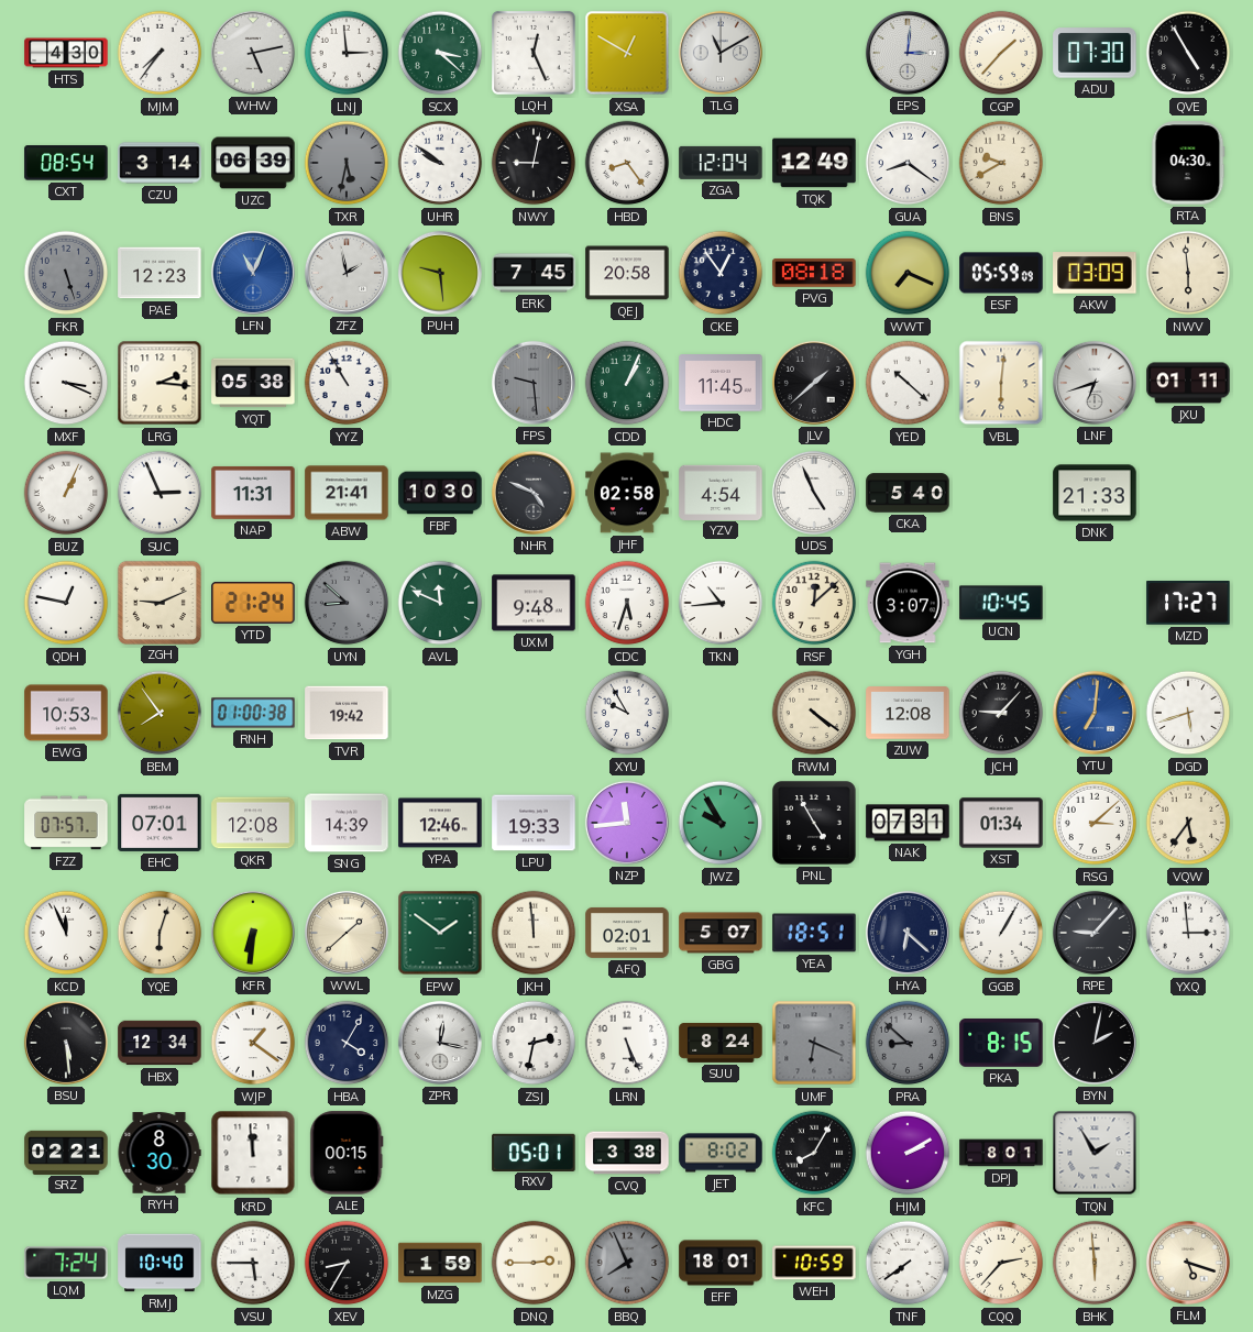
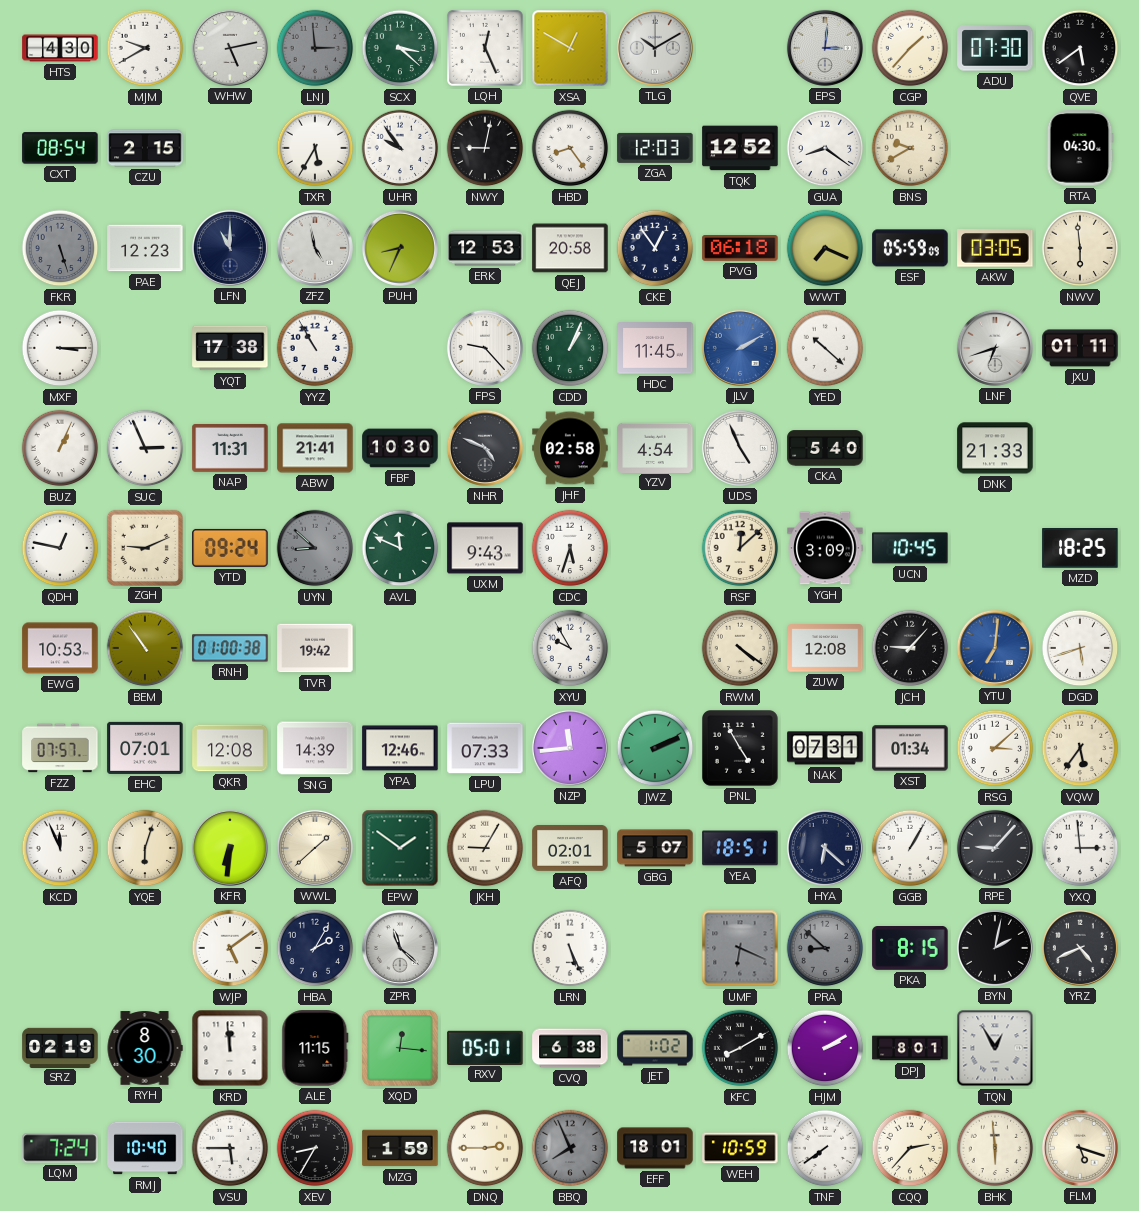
MJM: 7:36 -> 9:40 (145, 48)
LNJ dial: white -> grey (315, 48)
TLG: 11:10 -> 10:10 (655, 48)
QVE: 4:55 -> 5:39 (1080, 48)
CZU: 3:14 -> 2:15 (145, 148)
UZC: 06:39 -> none (253, 163)
TXR: 5:32 -> 5:35 (315, 148)
TXR dial: grey -> white (315, 148)
UHR: 9:51 -> 9:54 (400, 148)
ZGA: 12:04 -> 12:03 (655, 148)
TQK: 12:49 -> 12:52 (740, 148)
LFN: 11:04 -> 11:00 (230, 248)
LFN dial: blue -> navy (230, 248)
ZFZ: 1:58 -> 4:58 (315, 248)
PUH: 9:29 -> 8:34 (400, 248)
ERK: 7:45 -> 12:53 (485, 248)
PVG: 08:18 -> 06:18 (740, 249)
AKW: 03:09 -> 03:05 (995, 248)
MXF: 3:19 -> 3:15 (60, 348)
LRG: 2:16 -> none (160, 383)
YQT: 05:38 -> 17:38 (230, 348)
FPS: 9:29 -> 9:23 (485, 348)
FPS dial: grey -> white (485, 348)
JLV: 1:38 -> 2:10 (740, 348)
JLV dial: black -> blue (740, 348)
VBL: 6:01 -> none (1001, 383)
YTD: 21:24 -> 09:24 (230, 548)
UXM: 9:48 -> 9:43 (485, 548)
TKN: 10:44 -> none (721, 603)
YGH: 3:07 -> 3:09 (825, 548)
MZD: 17:27 -> 18:25 (1080, 549)
BEM: 7:54 -> 10:54 (145, 648)
LPU: 19:33 -> 07:33 (485, 748)
JWZ: 9:55 -> 2:11 (655, 748)
JKH: 11:59 -> 9:05 (485, 848)
BSU: 5:29 -> none (66, 1043)
HBX: 12:34 -> none (160, 1043)
WJP: 1:21 -> 5:09 (230, 948)
HBA: 4:05 -> 2:05 (315, 948)
ZPR: 12:17 -> 11:22 (400, 948)
ZSJ: 2:32 -> none (534, 1043)
SUU: 8:24 -> none (721, 1043)
YRZ: none -> 4:41 (1080, 948)
SRZ: 02:21 -> 02:19 (60, 1047)
ALE: 00:15 -> 11:15 (315, 1048)
XQD: none -> 12:16 (401, 1049)
CVQ: 3:38 -> 6:38 (570, 1048)
JET: 8:02 -> 1:02 (655, 1048)
KFC: 8:05 -> 8:10 (740, 1048)
TQN: 1:55 -> 12:55 (995, 1048)
